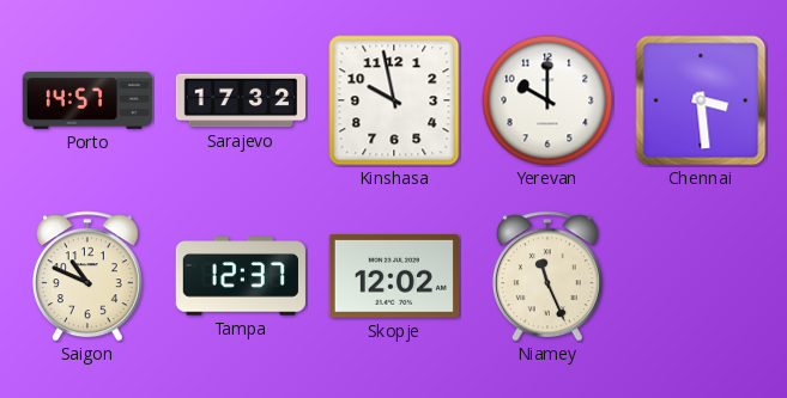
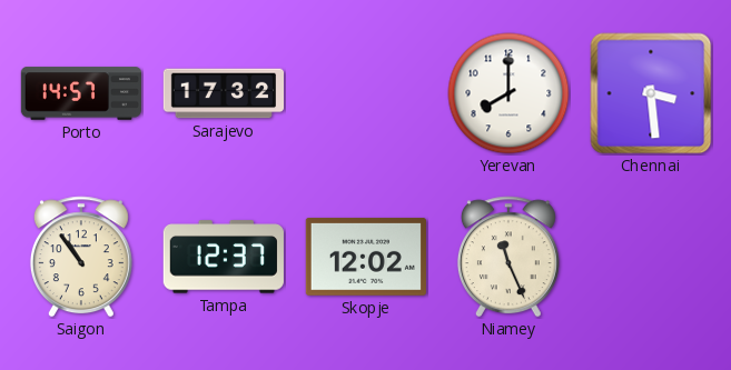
Kinshasa: 9:58 -> none (394, 100)
Yerevan: 10:00 -> 8:00 (508, 93)
Saigon: 10:49 -> 10:54 (81, 257)
